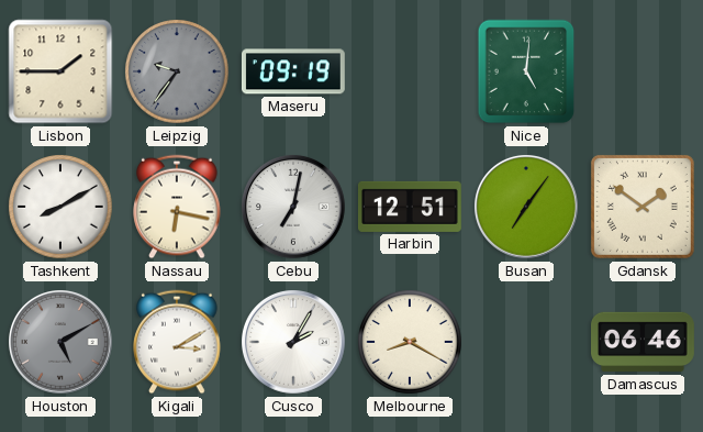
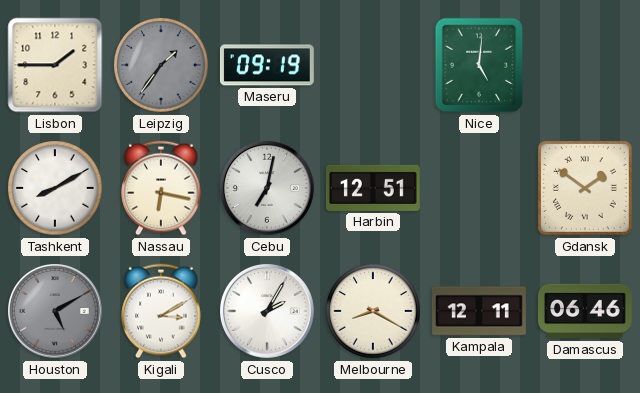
Leipzig: 9:36 -> 1:36 (161, 65)
Busan: 7:06 -> none (527, 208)
Kampala: none -> 12:11 (480, 311)
